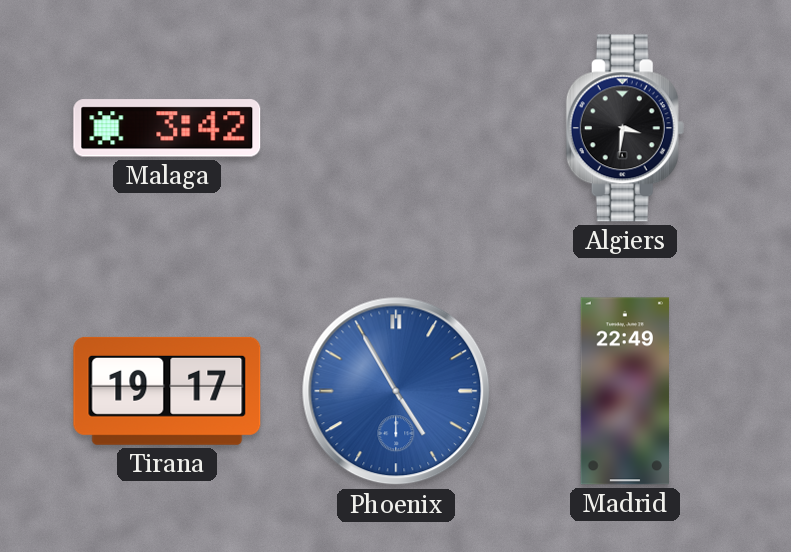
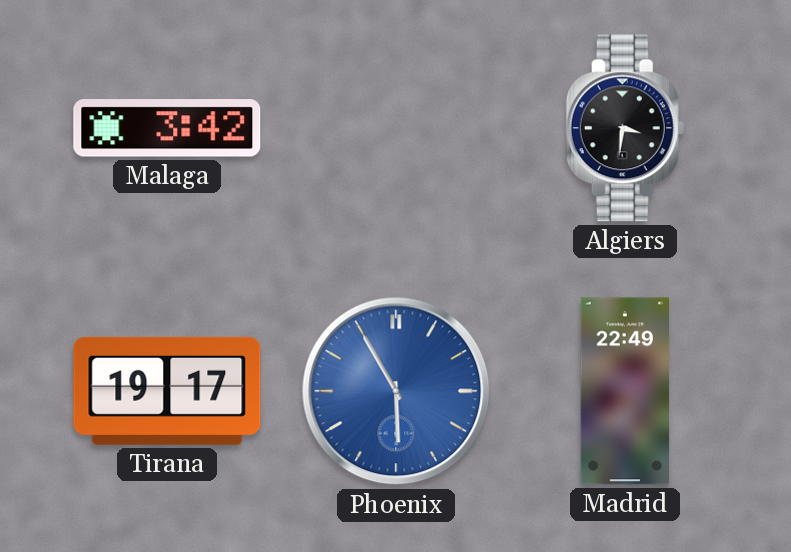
Phoenix: 4:55 -> 5:55 (396, 391)
